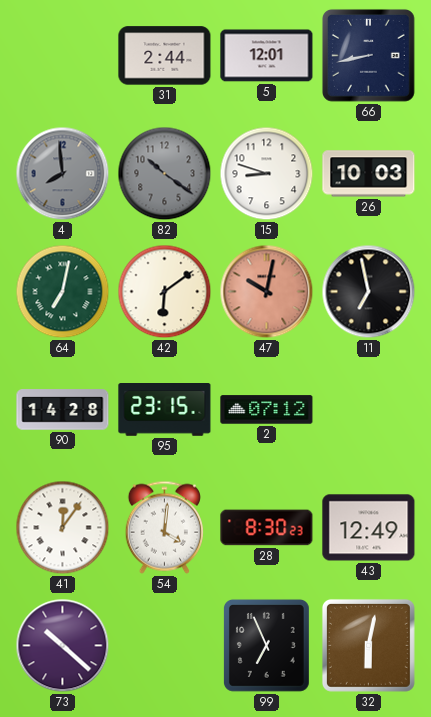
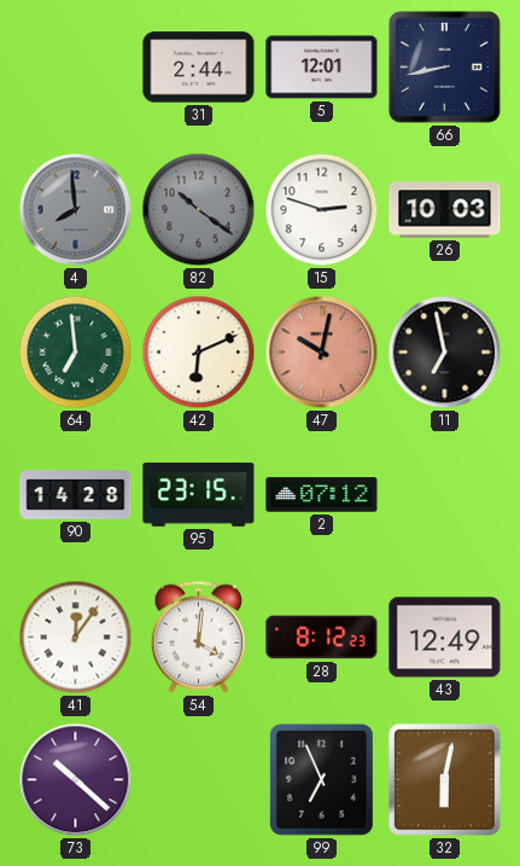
15: 8:48 -> 2:48 (322, 210)
64: 7:02 -> 6:59 (76, 353)
42: 6:09 -> 6:11 (199, 353)
28: 8:30 -> 8:12 (322, 638)
